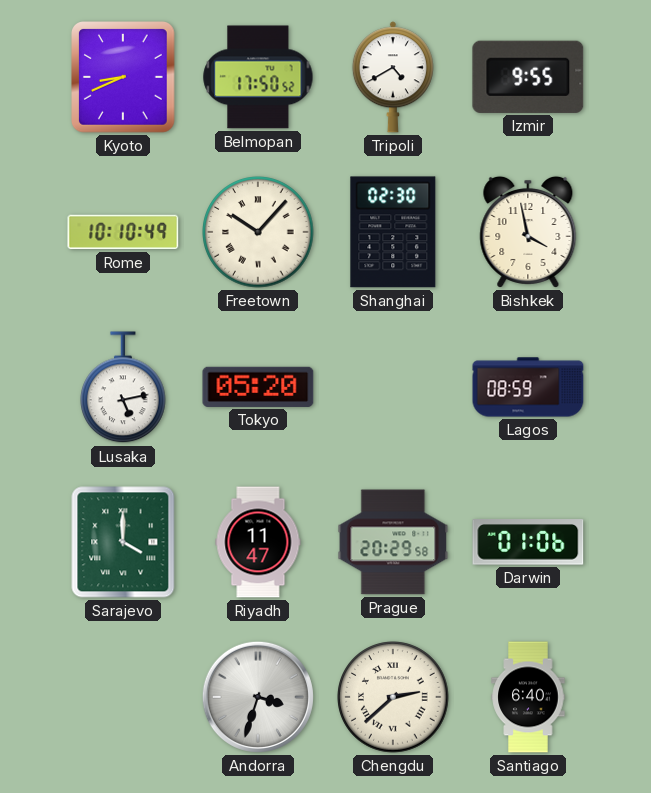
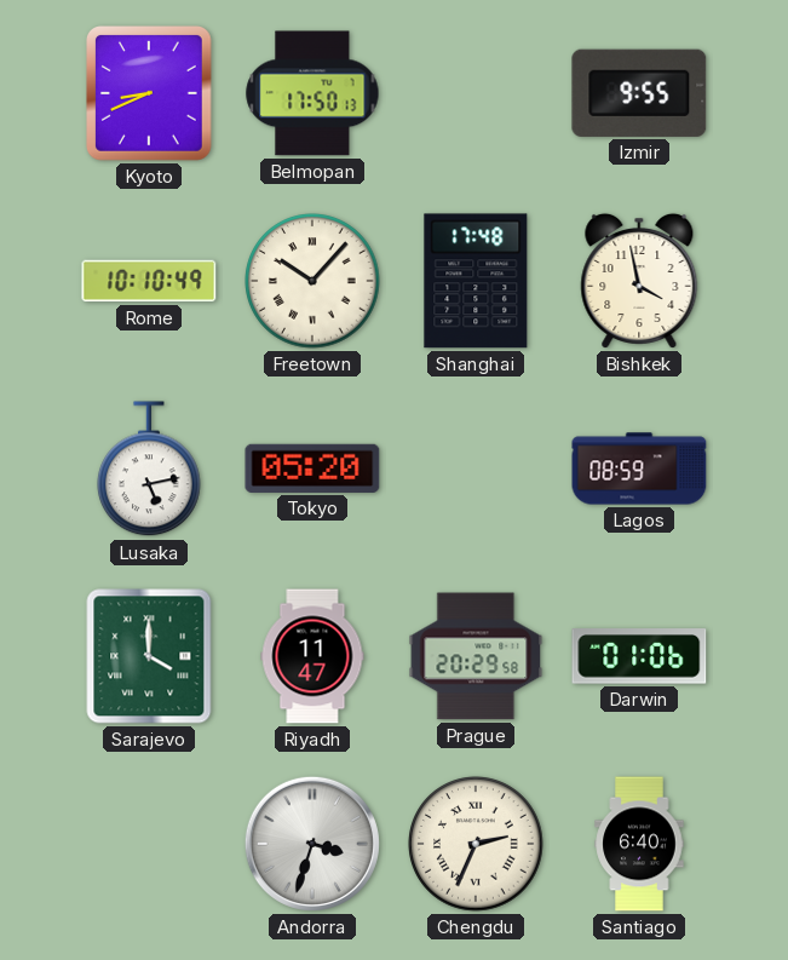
Belmopan: 17:50:52 -> 17:50:13 (312, 93)
Tripoli: 4:40 -> none (393, 77)
Shanghai: 02:30 -> 17:48 (476, 281)
Chengdu: 2:38 -> 2:34 (476, 844)
